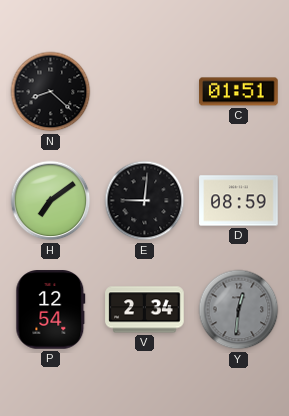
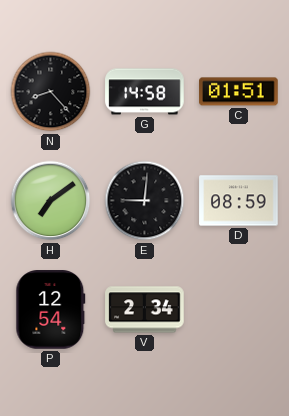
N: 8:22 -> 8:23 (51, 92)
G: none -> 14:58 (145, 92)
Y: 12:31 -> none (239, 310)
